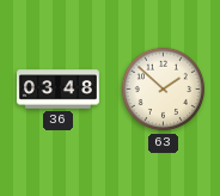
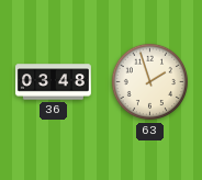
63: 1:52 -> 1:57 (150, 82)
